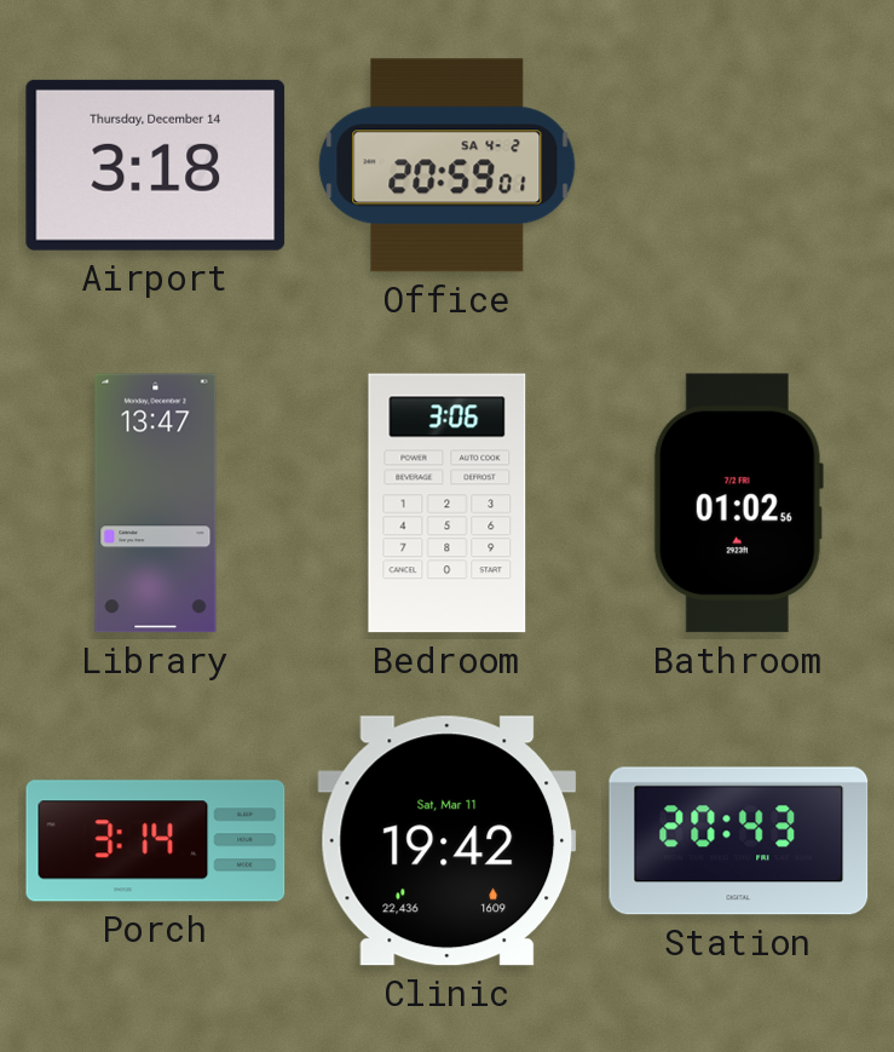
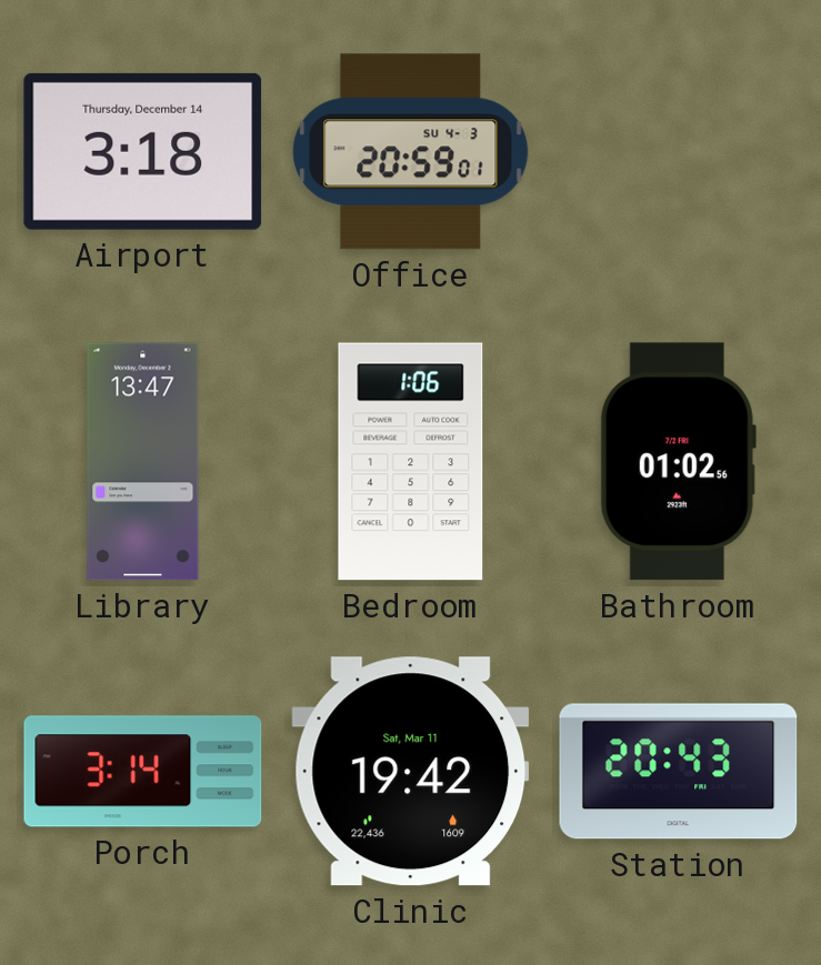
Office date: SA 4-2 -> SU 4-3 (411, 152)
Bedroom: 3:06 -> 1:06 (411, 462)
